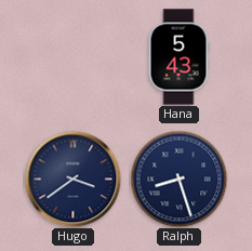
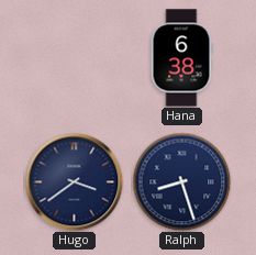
Hana: 5:43 -> 6:38 (181, 58)
